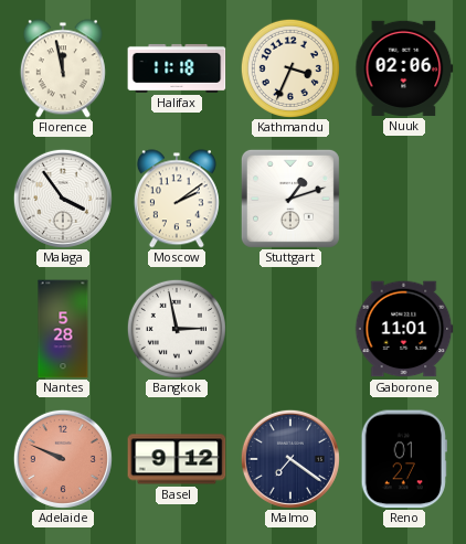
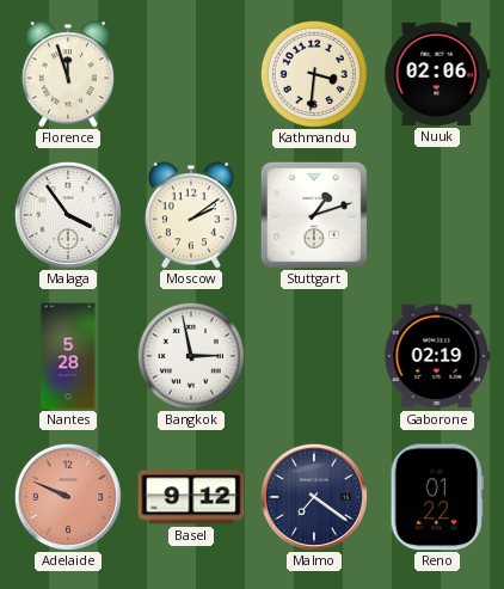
Florence: 11:58 -> 11:57 (68, 74)
Halifax: 11:18 -> none (177, 68)
Kathmandu: 3:34 -> 3:31 (314, 74)
Gaborone: 11:01 -> 02:19 (437, 356)
Reno: 01:27 -> 01:22 (437, 497)
